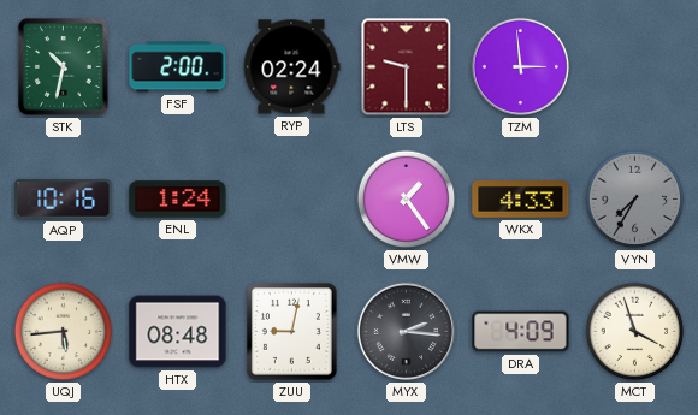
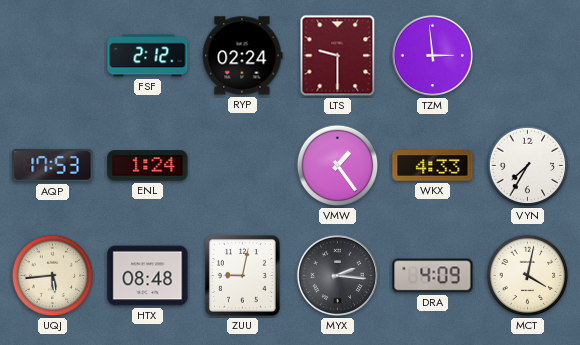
STK: 10:32 -> none (63, 67)
FSF: 2:00 -> 2:12 (148, 56)
AQP: 10:16 -> 17:53 (53, 166)
VYN dial: grey -> white (528, 166)
MCT: 3:57 -> 4:02 (528, 276)
